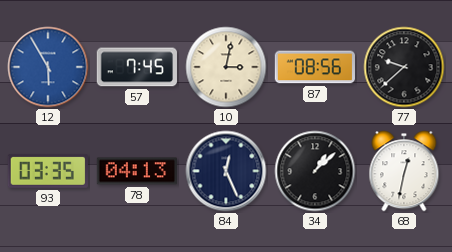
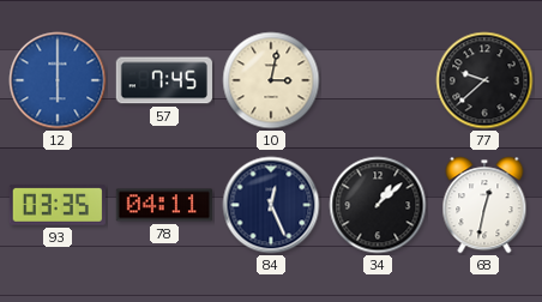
12: 5:55 -> 6:00 (58, 80)
87: 08:56 -> none (315, 67)
78: 04:13 -> 04:11 (164, 205)
